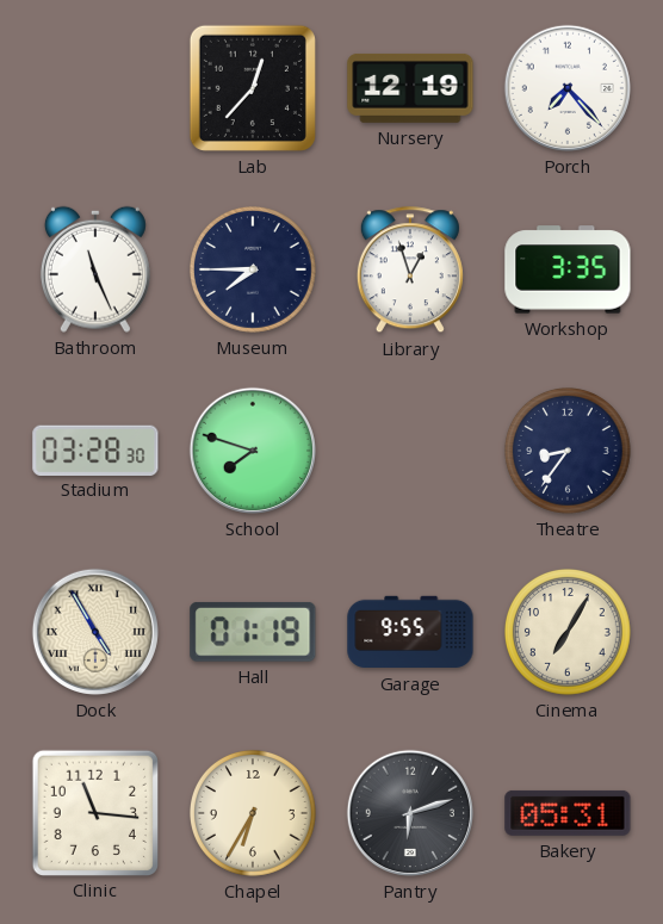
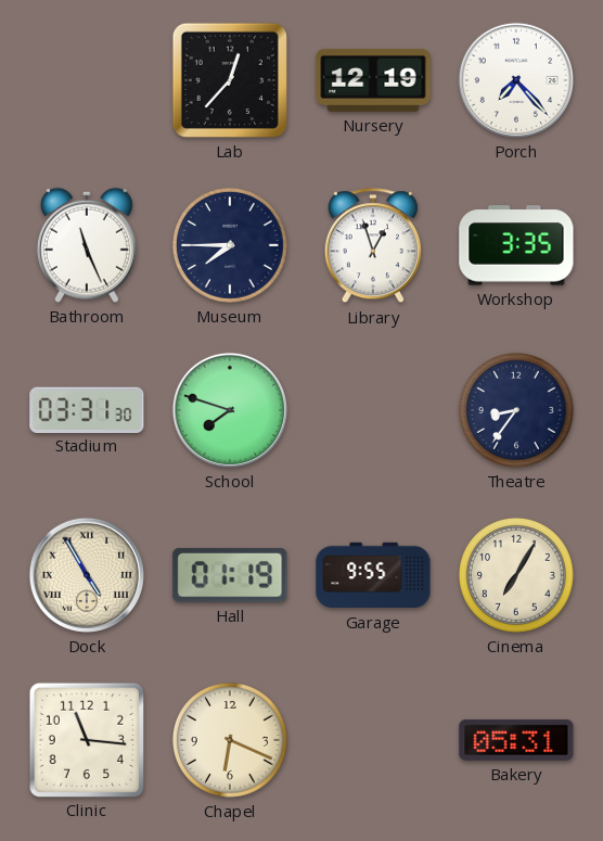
Stadium: 03:28 -> 03:31 (87, 409)
Chapel: 6:35 -> 6:19 (230, 740)
Pantry: 6:12 -> none (410, 813)
